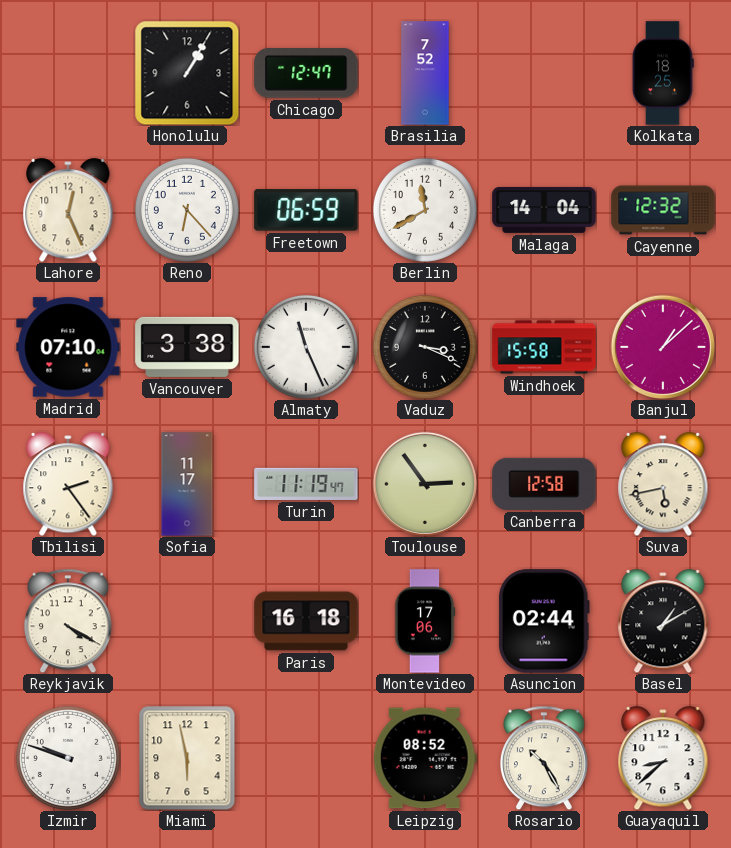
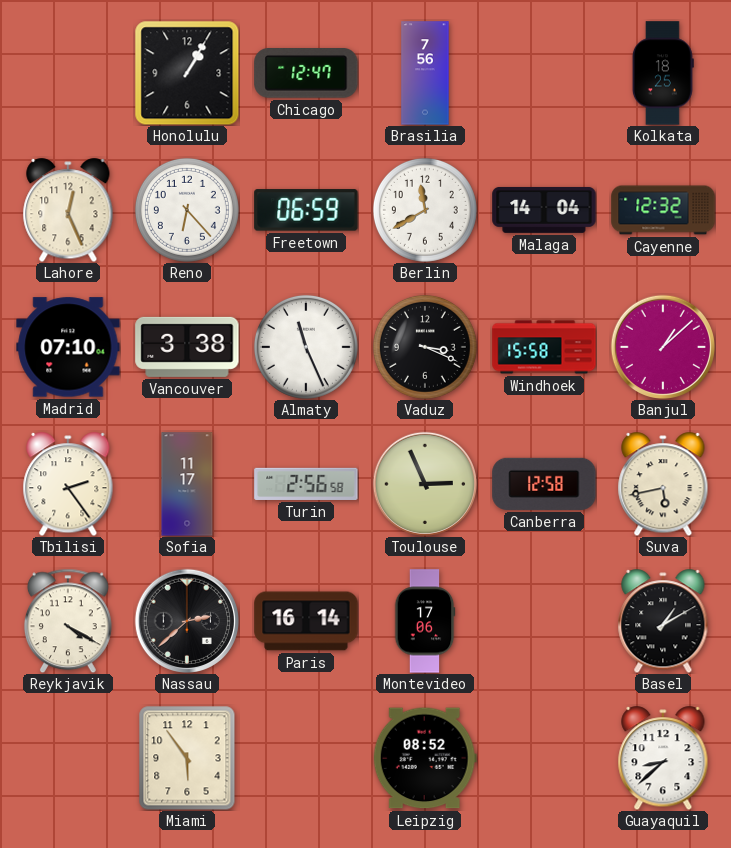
Brasilia: 7:52 -> 7:56 (425, 73)
Turin: 11:19 -> 2:56 (306, 484)
Toulouse: 2:54 -> 2:56 (424, 483)
Nassau: none -> 2:38 (186, 620)
Paris: 16:18 -> 16:14 (306, 621)
Asuncion: 02:44 -> none (544, 621)
Izmir: 9:48 -> none (68, 758)
Miami: 5:58 -> 5:54 (187, 758)
Rosario: 10:25 -> none (544, 758)
